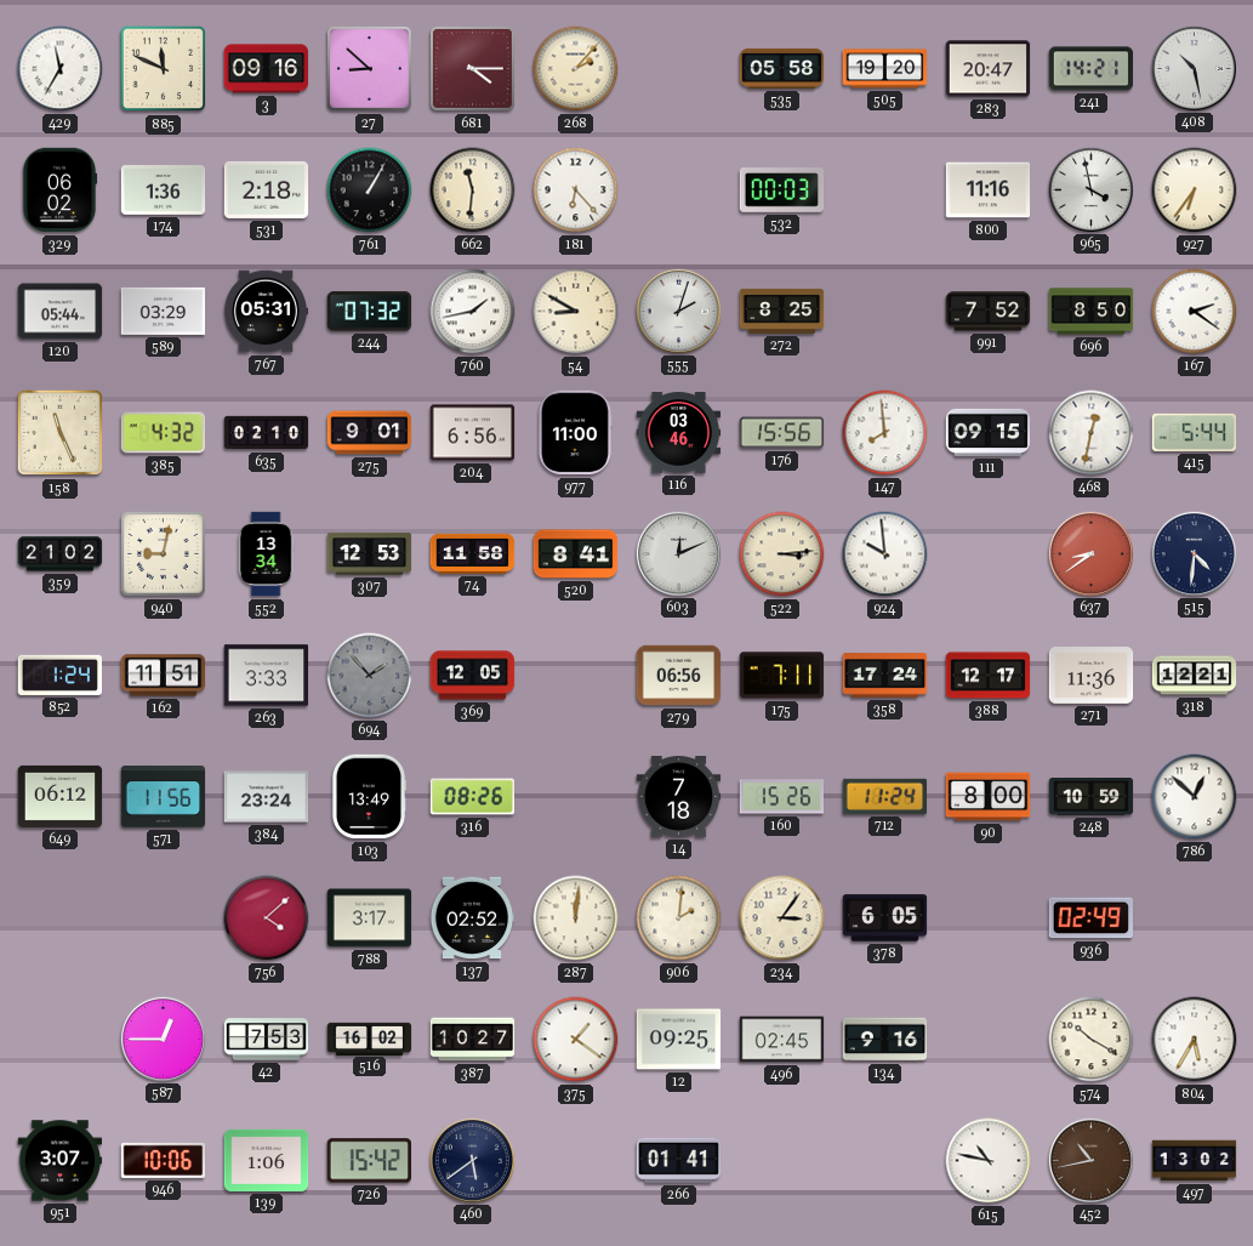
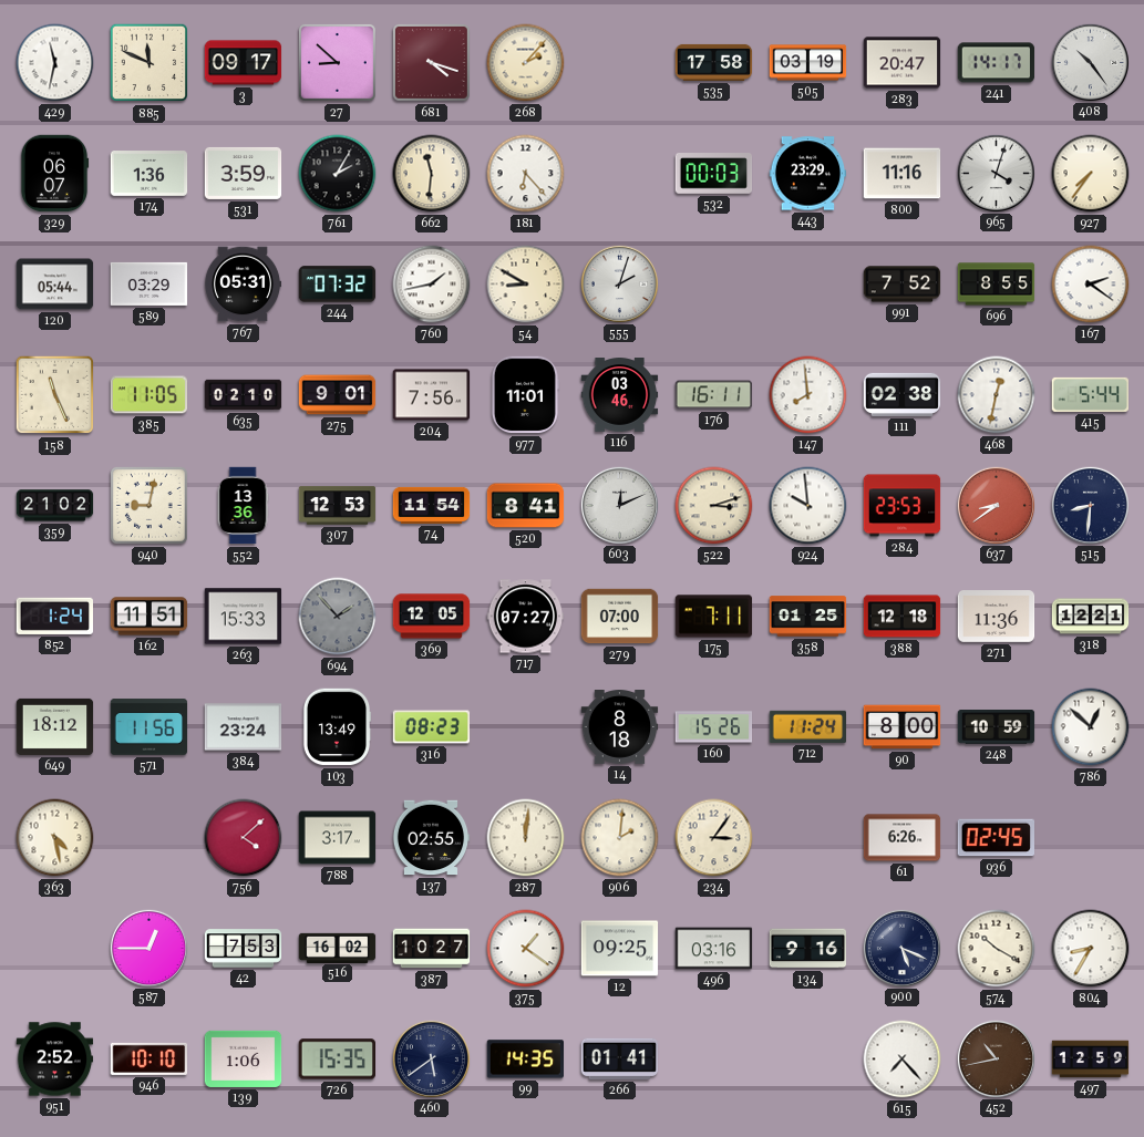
429: 11:35 -> 11:32 (55, 63)
3: 09:16 -> 09:17 (244, 63)
681: 4:15 -> 4:18 (431, 62)
535: 05:58 -> 17:58 (714, 62)
505: 19:20 -> 03:19 (808, 63)
241: 14:21 -> 14:17 (997, 63)
408: 10:28 -> 10:24 (1090, 62)
329: 06:02 -> 06:07 (54, 174)
531: 2:18 -> 3:59 (244, 173)
761: 1:05 -> 2:05 (338, 174)
443: none -> 23:29 (808, 174)
965: 3:58 -> 4:03 (996, 173)
927: 6:36 -> 7:36 (1091, 174)
272: 8:25 -> none (782, 311)
696: 8:50 -> 8:55 (997, 285)
385: 4:32 -> 11:05 (150, 395)
204: 6:56 -> 7:56 (432, 395)
977: 11:00 -> 11:01 (525, 395)
176: 15:56 -> 16:11 (714, 395)
111: 09:15 -> 02:38 (903, 394)
552: 13:34 -> 13:36 (243, 506)
74: 11:58 -> 11:54 (432, 505)
522: 3:14 -> 3:12 (714, 506)
284: none -> 23:53 (903, 506)
515: 4:31 -> 8:31 (1090, 505)
263: 3:33 -> 15:33 (244, 617)
717: none -> 07:27 (526, 617)
279: 06:56 -> 07:00 (620, 617)
358: 17:24 -> 01:25 (808, 617)
388: 12:17 -> 12:18 (903, 617)
649: 06:12 -> 18:12 (55, 726)
316: 08:26 -> 08:23 (432, 727)
14: 7:18 -> 8:18 (620, 727)
363: none -> 4:28 (55, 838)
137: 02:52 -> 02:55 (431, 838)
378: 6:05 -> none (885, 918)
61: none -> 6:26 (903, 838)
936: 02:49 -> 02:45 (997, 838)
496: 02:45 -> 03:16 (714, 949)
900: none -> 5:19 (901, 948)
804: 5:35 -> 8:35 (1091, 949)
951: 3:07 -> 2:52 (55, 1060)
946: 10:06 -> 10:10 (150, 1058)
726: 15:42 -> 15:35 (338, 1060)
99: none -> 14:35 (525, 1060)
615: 10:47 -> 7:23 (903, 1060)
497: 13:02 -> 12:59 (1091, 1060)
